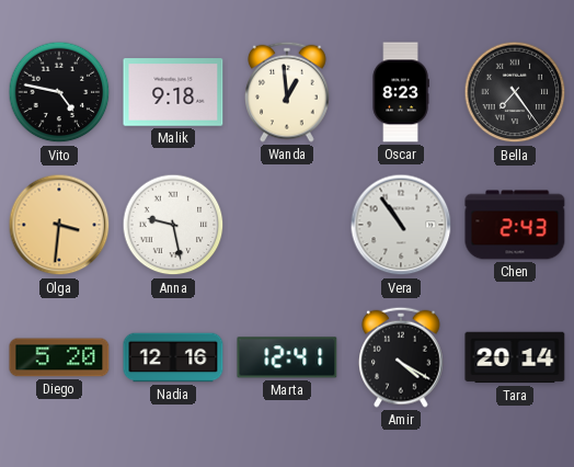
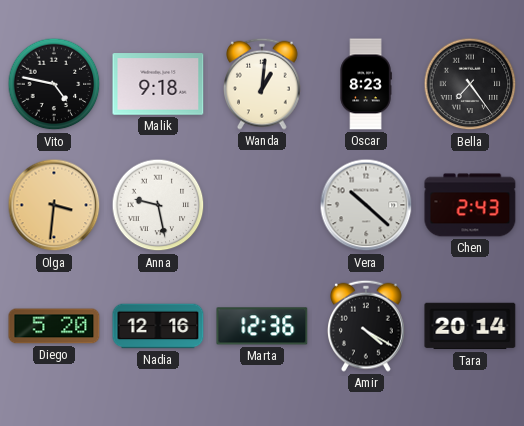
Wanda: 12:59 -> 1:01 (263, 84)
Vera: 10:54 -> 10:22 (366, 205)
Marta: 12:41 -> 12:36 (262, 326)
